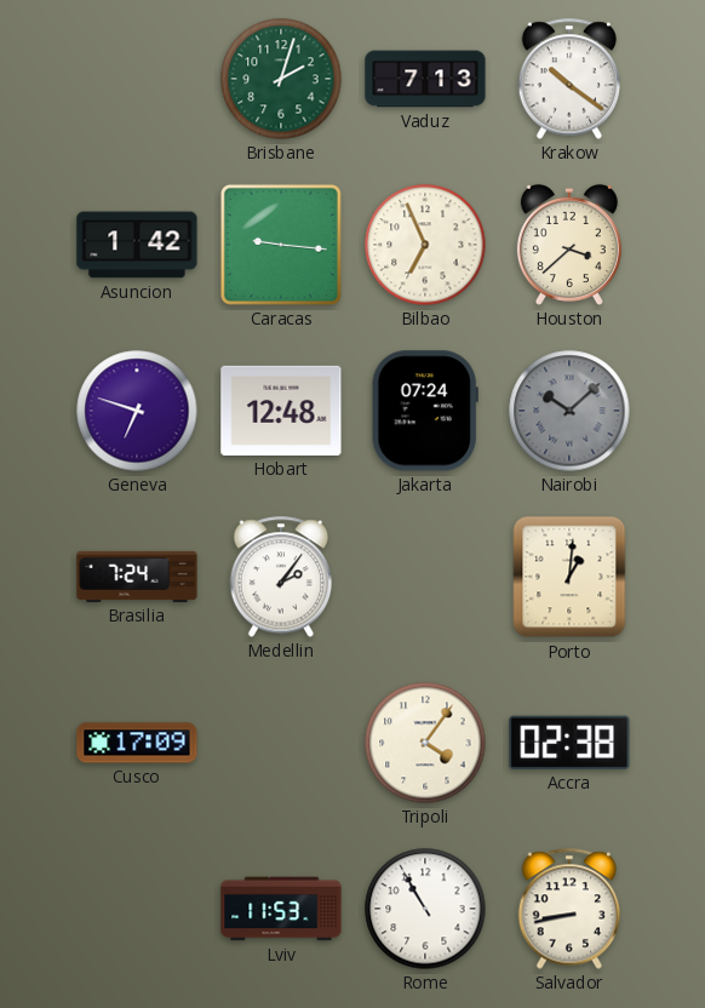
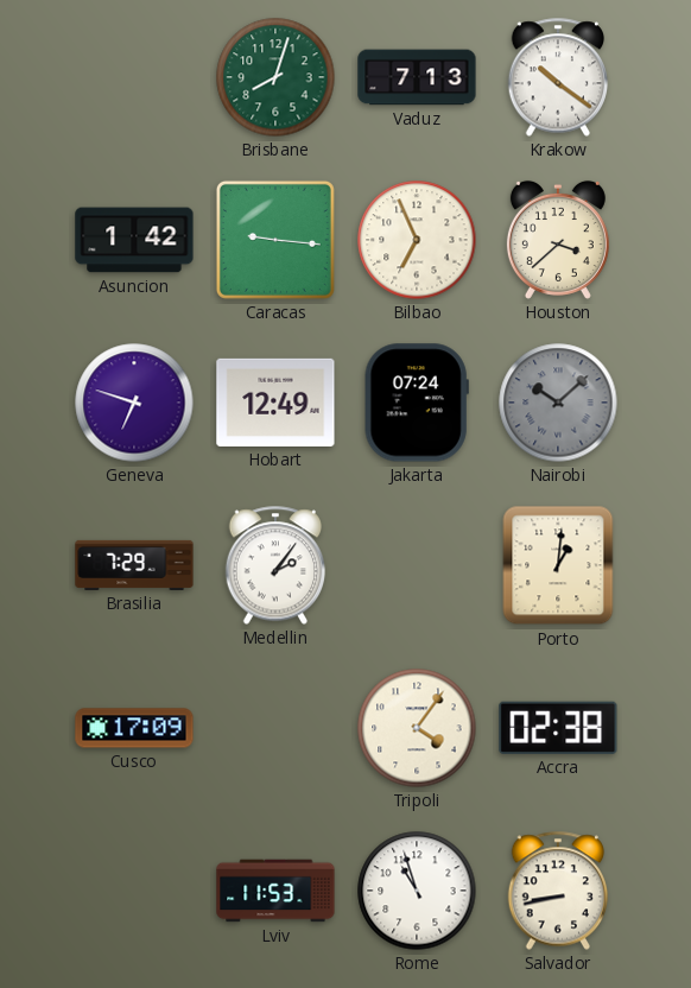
Brisbane: 2:03 -> 8:03 (275, 77)
Hobart: 12:48 -> 12:49 (275, 403)
Brasilia: 7:24 -> 7:29 (134, 565)
Rome: 10:55 -> 10:57 (417, 891)
